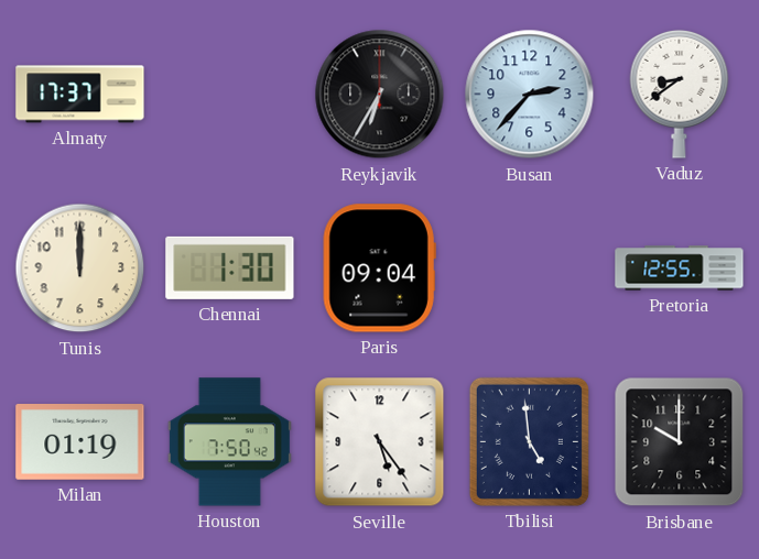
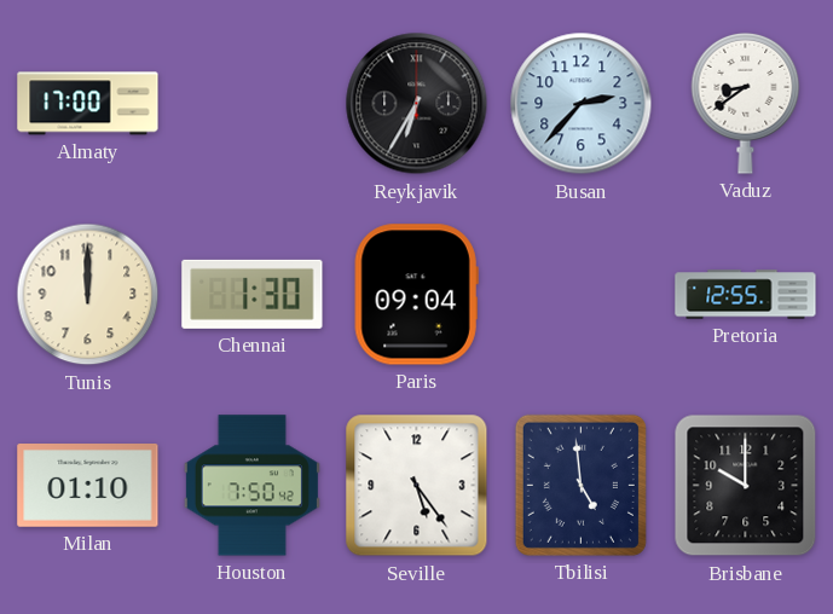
Almaty: 17:37 -> 17:00 (88, 104)
Milan: 01:19 -> 01:10 (88, 486)
